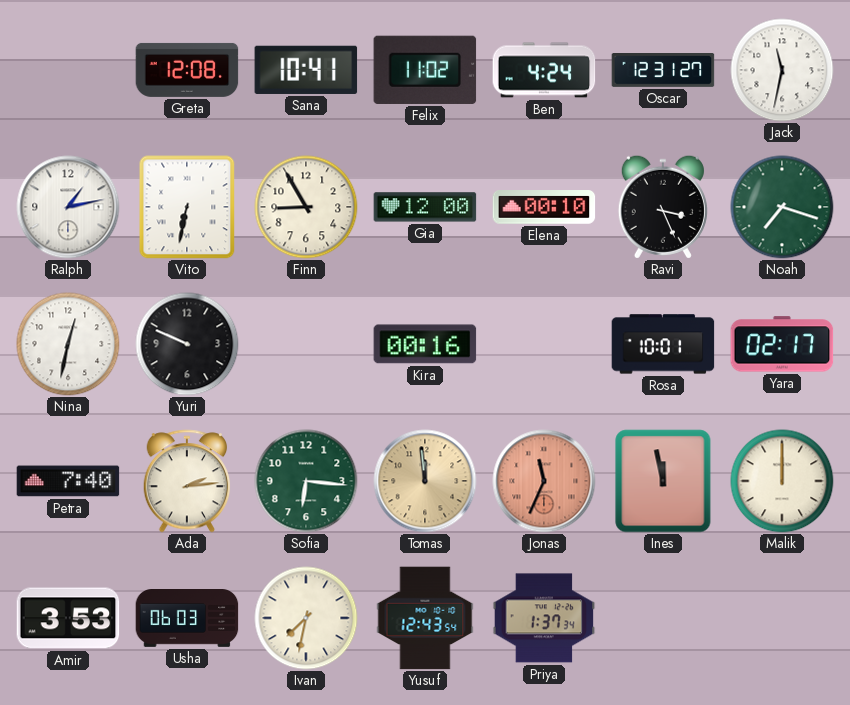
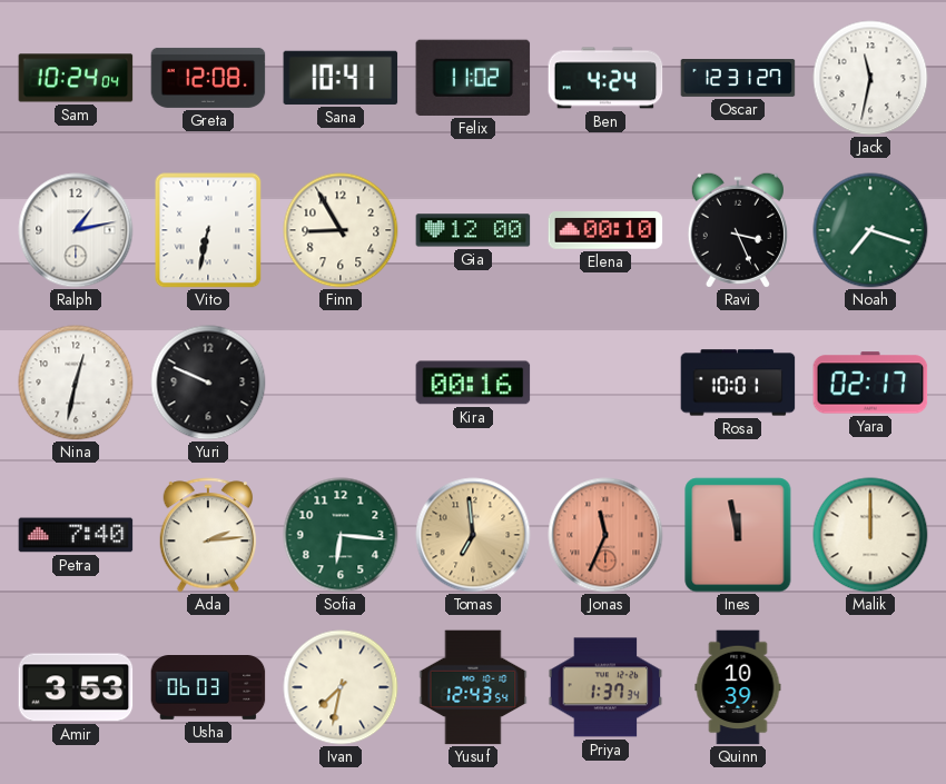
Sam: none -> 10:24 (76, 78)
Tomas: 11:59 -> 6:59 (473, 535)
Quinn: none -> 10:39 (738, 687)
